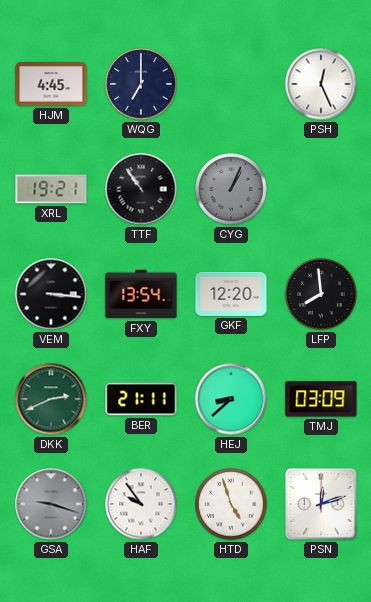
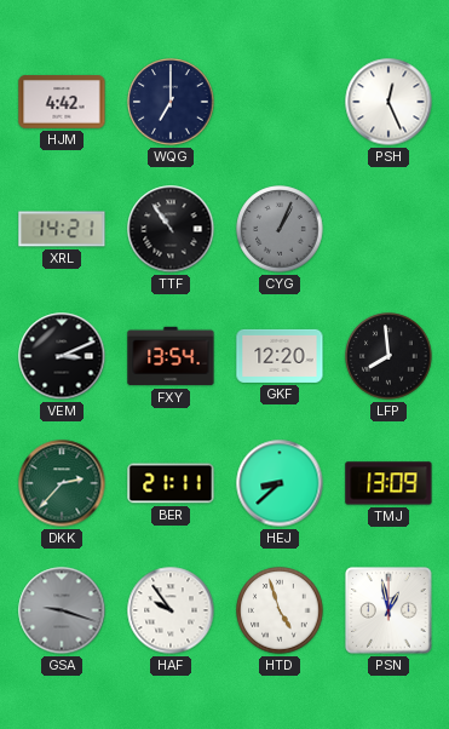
HJM: 4:45 -> 4:42 (62, 102)
XRL: 19:21 -> 14:21 (62, 229)
VEM: 3:16 -> 3:11 (62, 356)
DKK: 2:41 -> 2:37 (62, 483)
TMJ: 03:09 -> 13:09 (388, 483)
PSN: 12:12 -> 12:58 (388, 610)
